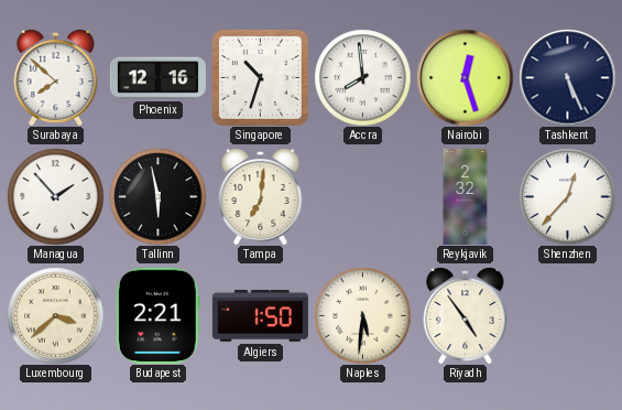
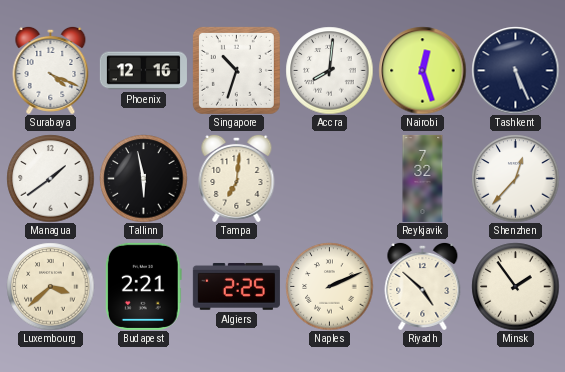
Surabaya: 7:52 -> 4:19 (51, 70)
Accra: 7:59 -> 8:01 (329, 70)
Managua: 1:53 -> 1:39 (50, 178)
Reykjavik: 2:32 -> 7:32 (423, 178)
Algiers: 1:50 -> 2:25 (236, 287)
Naples: 5:31 -> 2:11 (329, 286)
Riyadh: 4:54 -> 4:52 (423, 286)
Minsk: none -> 1:54 (515, 286)
